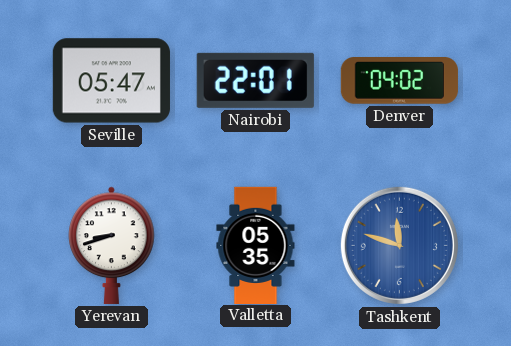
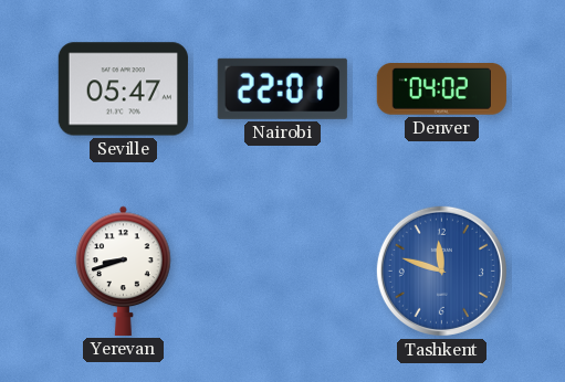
Valletta: 05:35 -> none (256, 245)
